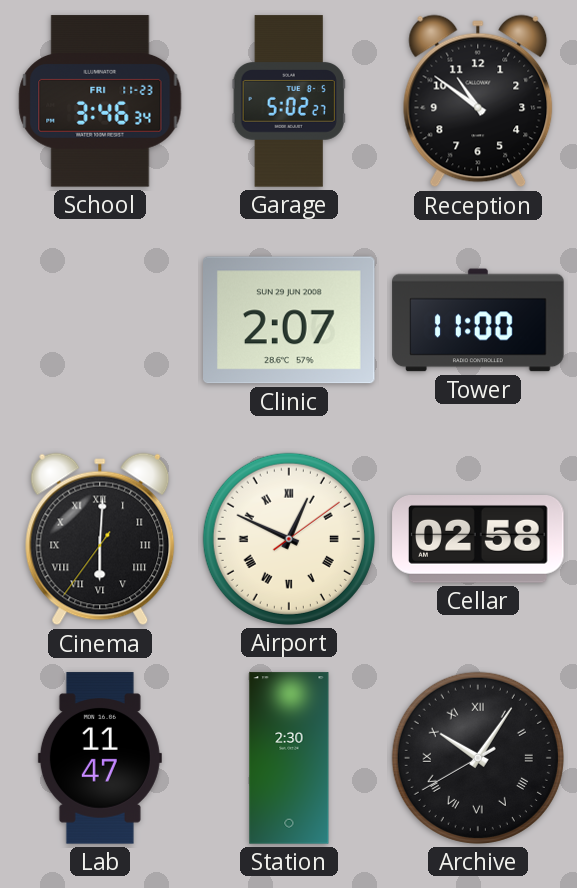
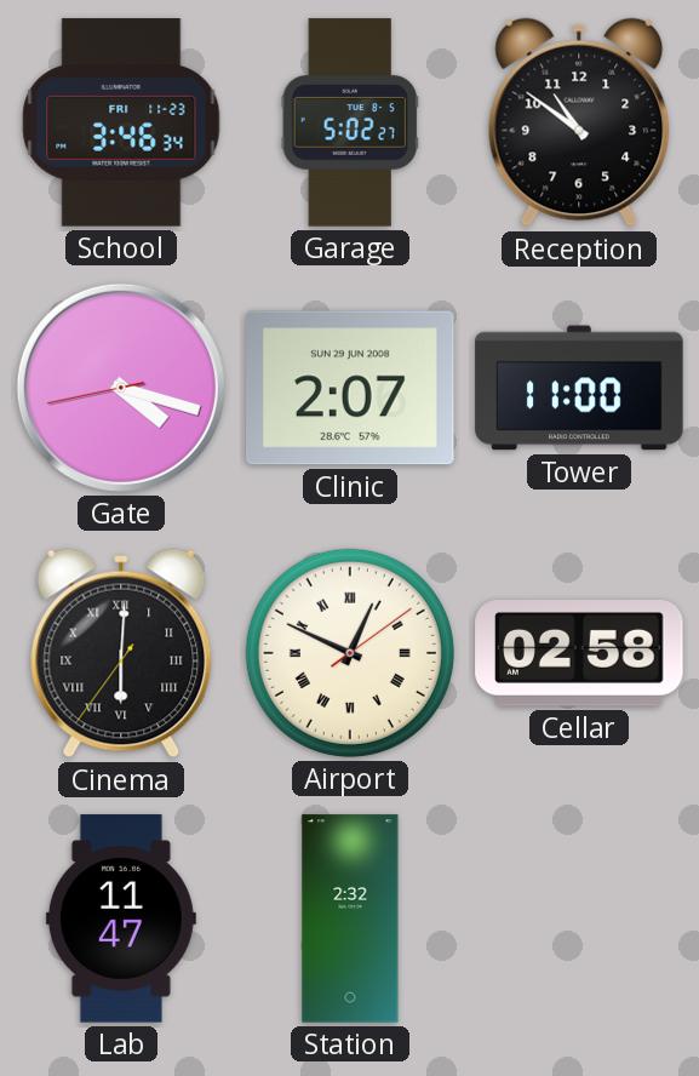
Gate: none -> 4:17 (121, 388)
Station: 2:30 -> 2:32 (350, 918)
Archive: 10:05 -> none (478, 758)
